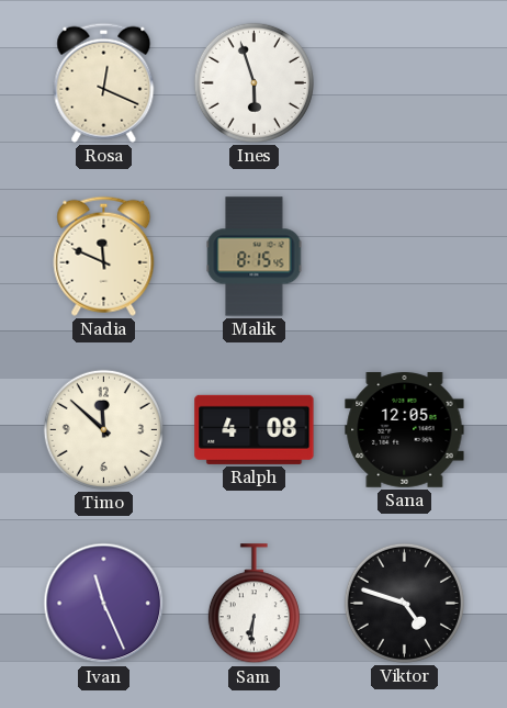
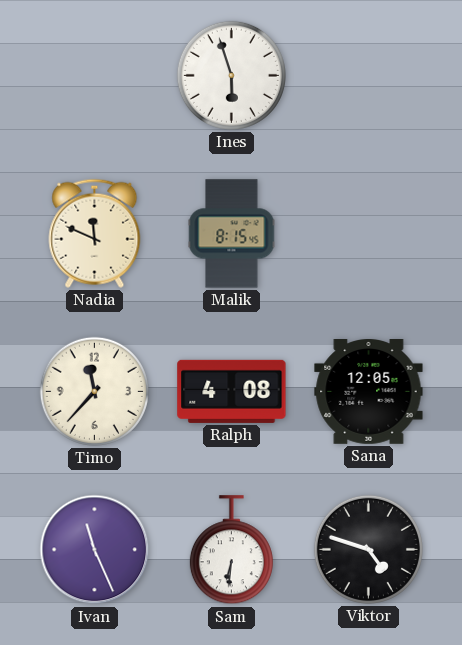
Rosa: 12:19 -> none (104, 82)
Timo: 11:52 -> 11:37 (94, 391)
